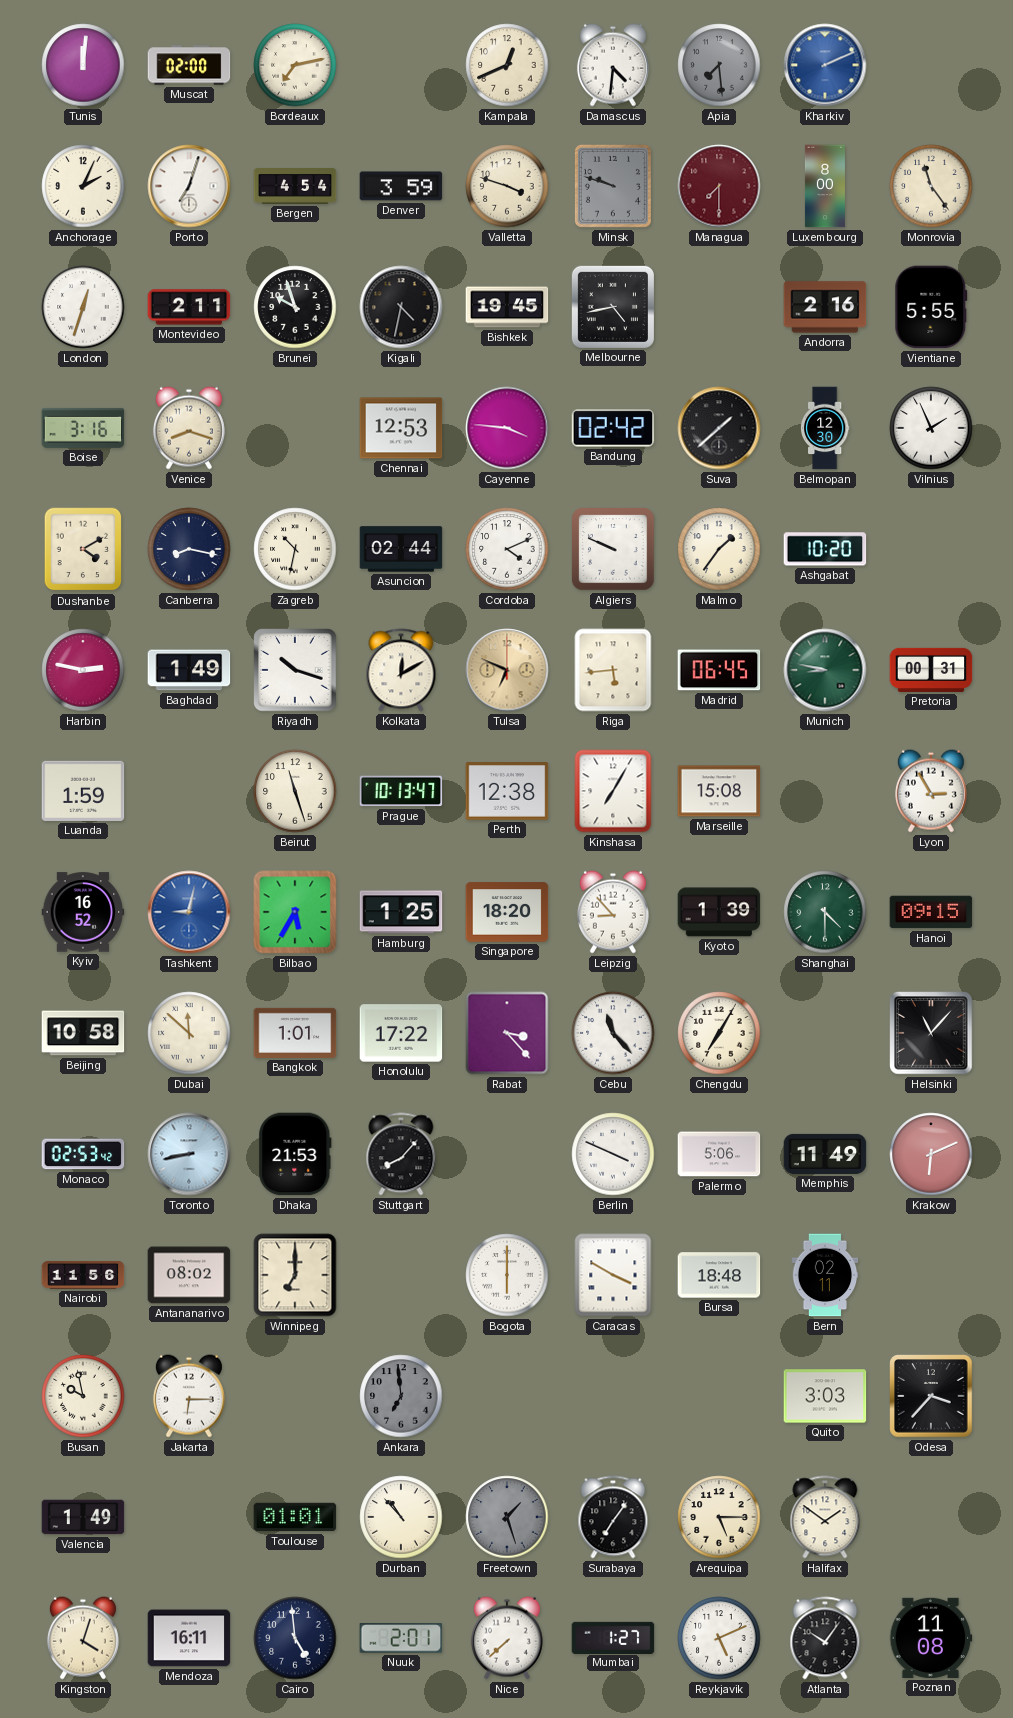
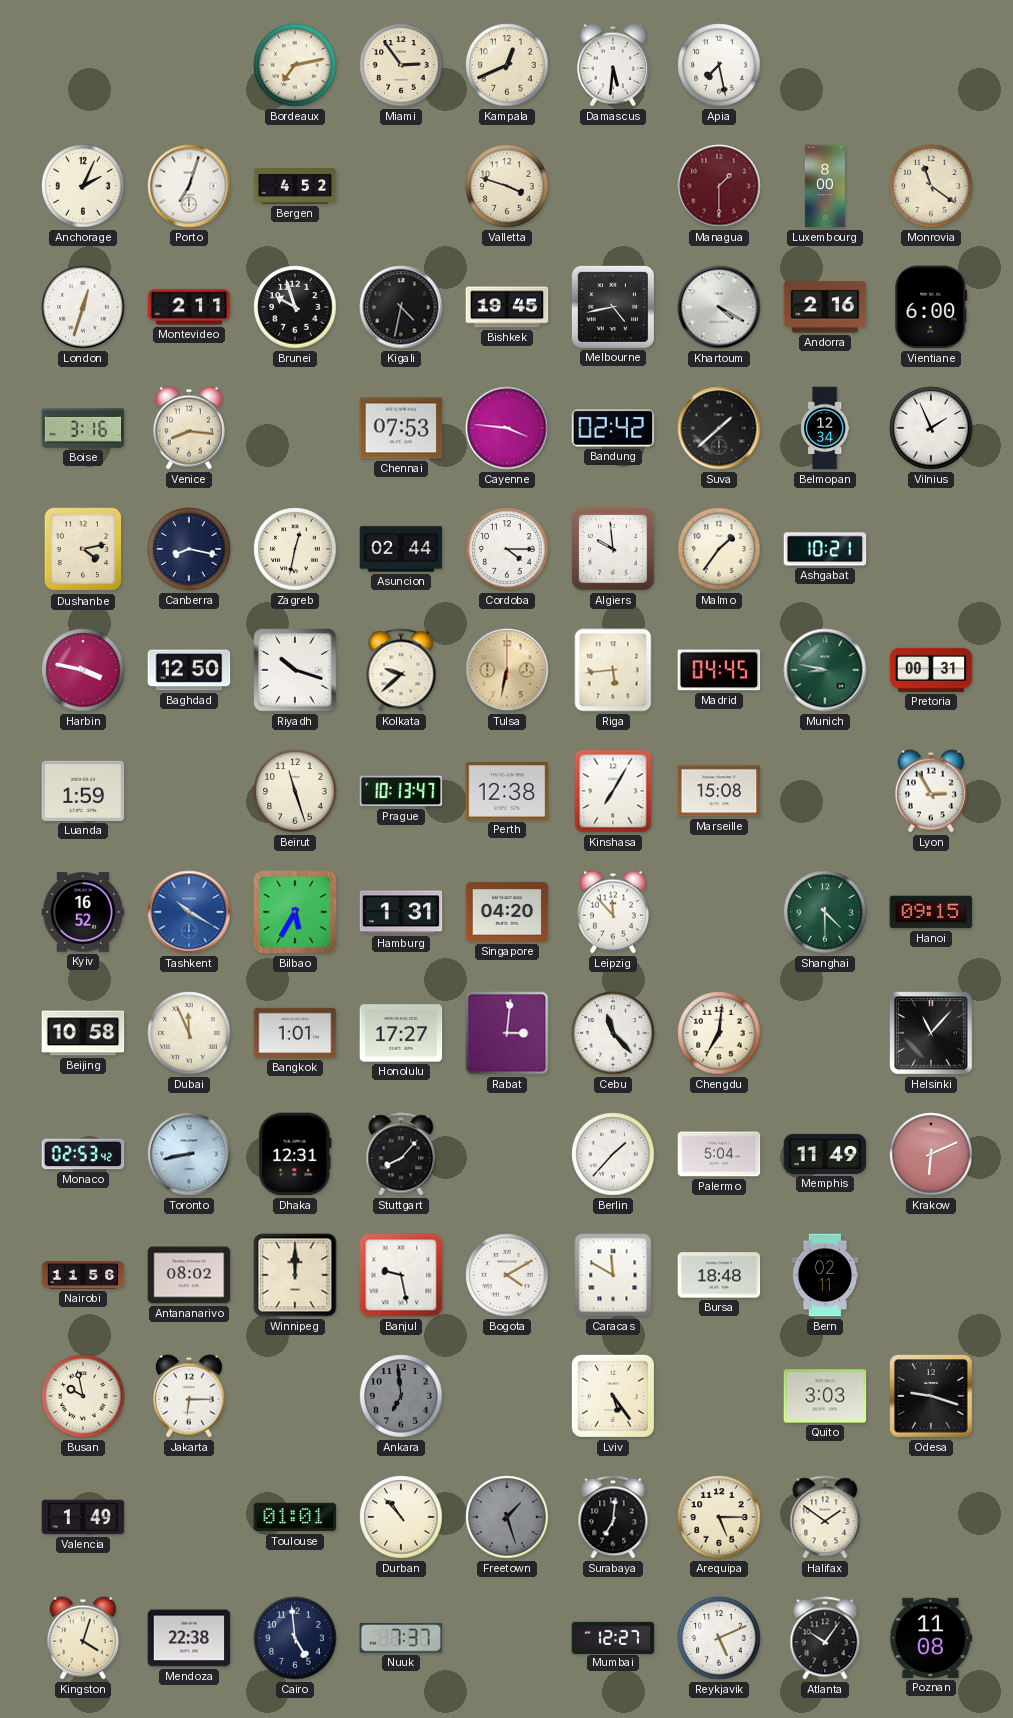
Tunis: 12:01 -> none (83, 65)
Muscat: 02:00 -> none (189, 65)
Miami: none -> 2:54 (401, 65)
Damascus: 4:31 -> 5:31 (613, 65)
Apia: 7:29 -> 7:28 (719, 65)
Apia dial: grey -> white (719, 65)
Kharkiv: 2:11 -> none (825, 65)
Bergen: 4:54 -> 4:52 (295, 187)
Denver: 3:59 -> none (401, 186)
Minsk: 9:48 -> none (613, 186)
Managua: 7:30 -> 1:30 (719, 186)
Monrovia: 11:24 -> 11:21 (931, 186)
Khartoum: none -> 4:20 (719, 307)
Vientiane: 5:55 -> 6:00 (931, 307)
Venice: 8:18 -> 8:16 (189, 428)
Chennai: 12:53 -> 07:53 (401, 428)
Belmopan: 12:30 -> 12:34 (825, 428)
Dushanbe: 4:10 -> 4:13 (83, 549)
Zagreb: 10:32 -> 12:32 (295, 549)
Cordoba: 4:11 -> 4:15 (507, 549)
Algiers: 9:49 -> 9:59 (613, 549)
Ashgabat: 10:20 -> 10:21 (825, 549)
Harbin: 2:47 -> 3:47 (83, 670)
Baghdad: 1:49 -> 12:50 (189, 670)
Kolkata: 12:10 -> 9:38 (401, 670)
Tulsa: 6:49 -> 6:32 (507, 670)
Madrid: 06:45 -> 04:45 (719, 670)
Tashkent: 9:02 -> 10:20 (189, 912)
Hamburg: 1:25 -> 1:31 (401, 912)
Singapore: 18:20 -> 04:20 (507, 912)
Leipzig: 8:53 -> 11:53 (613, 912)
Kyoto: 1:39 -> none (719, 912)
Dubai: 11:52 -> 11:56 (189, 1033)
Honolulu: 17:22 -> 17:27 (401, 1033)
Rabat: 3:23 -> 3:01 (507, 1033)
Chengdu: 7:05 -> 7:01 (719, 1033)
Dhaka: 21:53 -> 12:31 (295, 1154)
Berlin: 3:49 -> 1:37 (613, 1154)
Palermo: 5:06 -> 5:04 (719, 1154)
Winnipeg: 7:00 -> 12:00 (295, 1275)
Banjul: none -> 9:28 (401, 1275)
Bogota: 6:00 -> 4:10 (507, 1275)
Caracas: 3:50 -> 11:50 (613, 1275)
Lviv: none -> 5:24 (613, 1396)
Odesa: 3:37 -> 9:18 (931, 1396)
Surabaya: 7:06 -> 7:01 (613, 1517)
Mendoza: 16:11 -> 22:38 (189, 1638)
Nuuk: 2:01 -> 7:37 (401, 1638)
Nice: 7:38 -> none (507, 1638)
Mumbai: 1:27 -> 12:27 (613, 1637)
